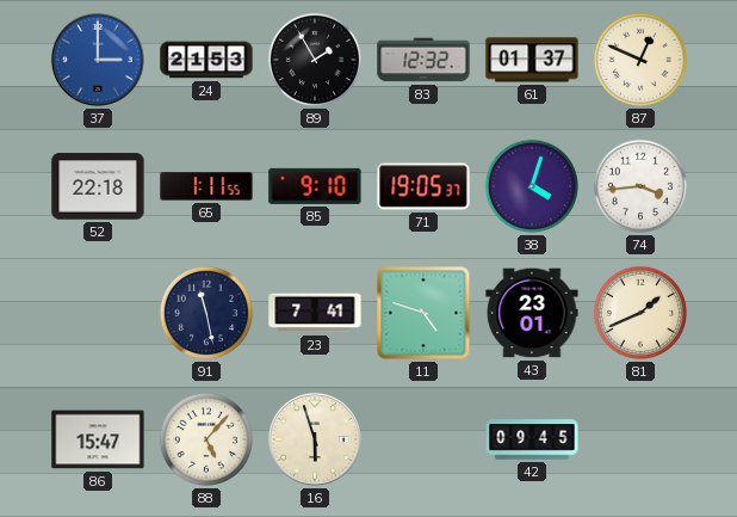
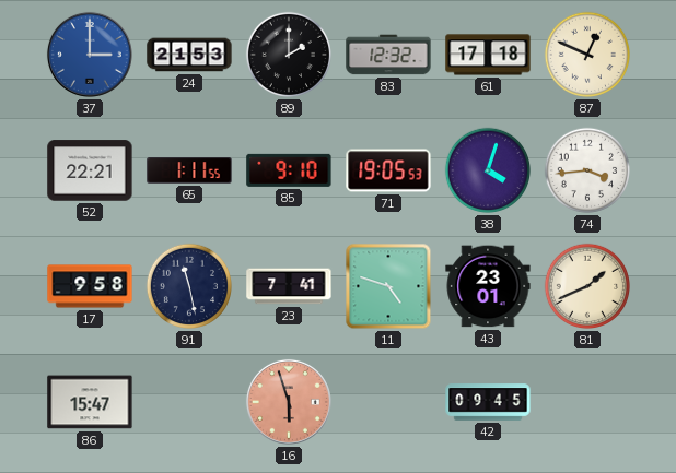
89: 1:55 -> 2:00 (289, 55)
61: 01:37 -> 17:18 (488, 55)
52: 22:18 -> 22:21 (90, 170)
71: 19:05:37 -> 19:05:53 (388, 170)
17: none -> 9:58 (90, 286)
88: 5:07 -> none (206, 439)
16 dial: cream -> salmon (289, 402)
